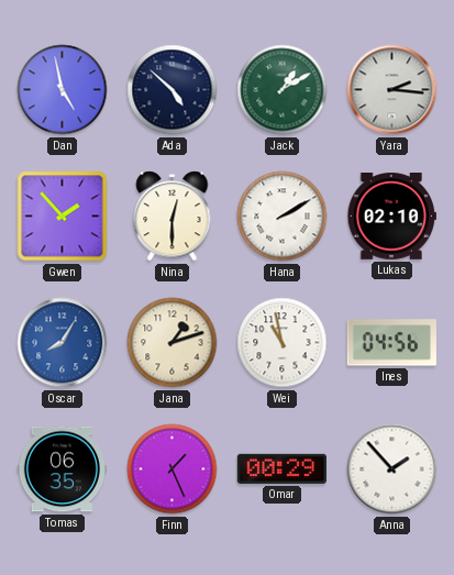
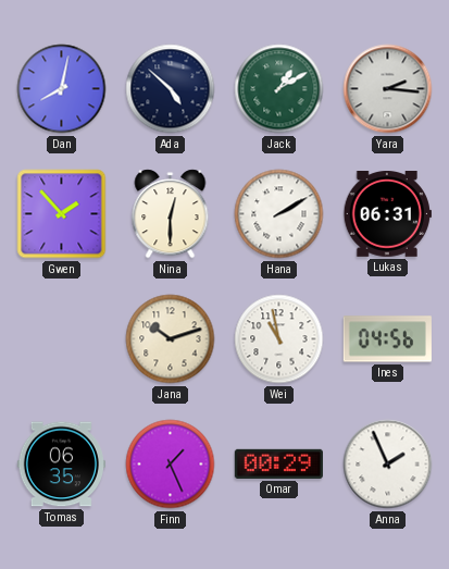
Dan: 4:58 -> 8:02 (62, 89)
Lukas: 02:10 -> 06:31 (387, 214)
Oscar: 8:05 -> none (63, 343)
Jana: 1:12 -> 10:12 (171, 339)
Anna: 1:53 -> 1:56 (388, 465)
